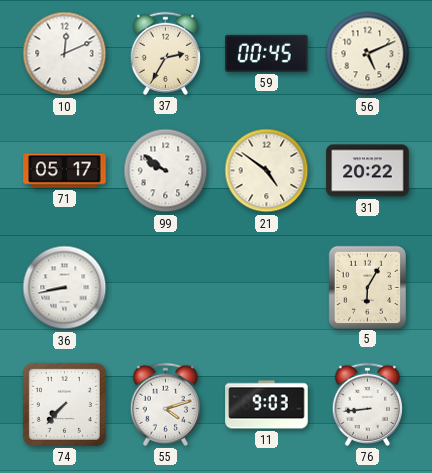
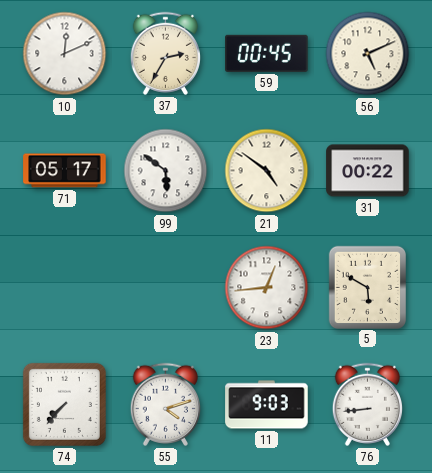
99: 9:51 -> 5:51 (166, 171)
31: 20:22 -> 00:22 (368, 171)
36: 8:43 -> none (65, 288)
23: none -> 12:44 (267, 288)
5: 6:05 -> 5:50 (367, 287)
